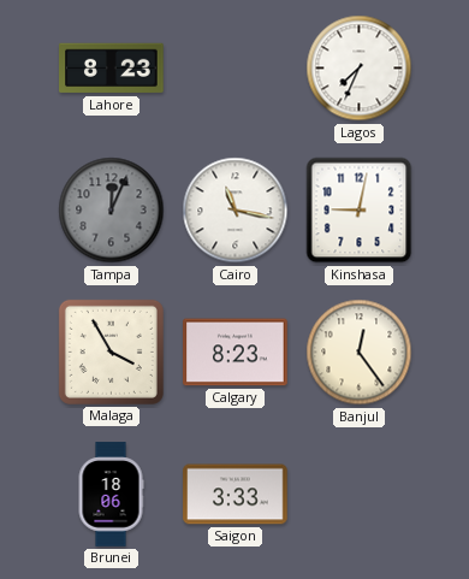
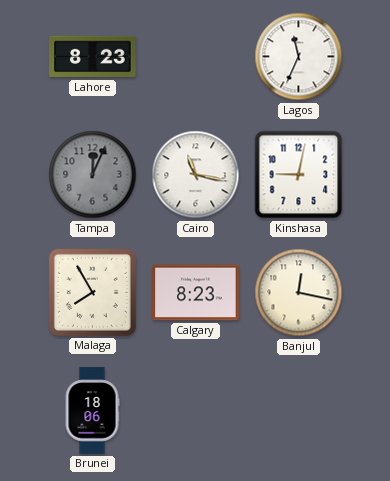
Lagos: 7:34 -> 11:34 (299, 57)
Malaga: 3:55 -> 7:55 (92, 292)
Banjul: 12:24 -> 12:17 (299, 293)
Saigon: 3:33 -> none (236, 495)
